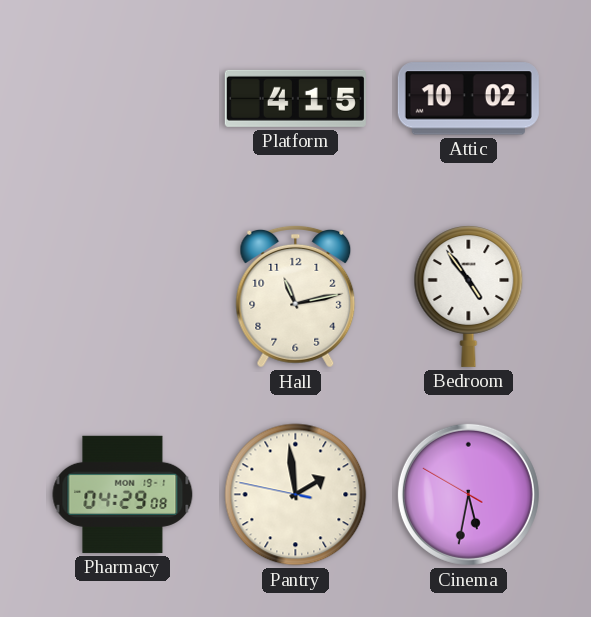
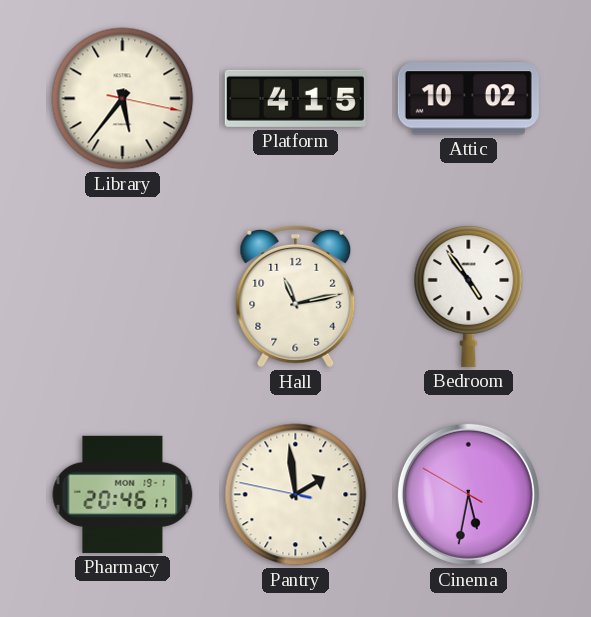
Library: none -> 5:36 (123, 99)
Pharmacy: 04:29 -> 20:46 (123, 494)
